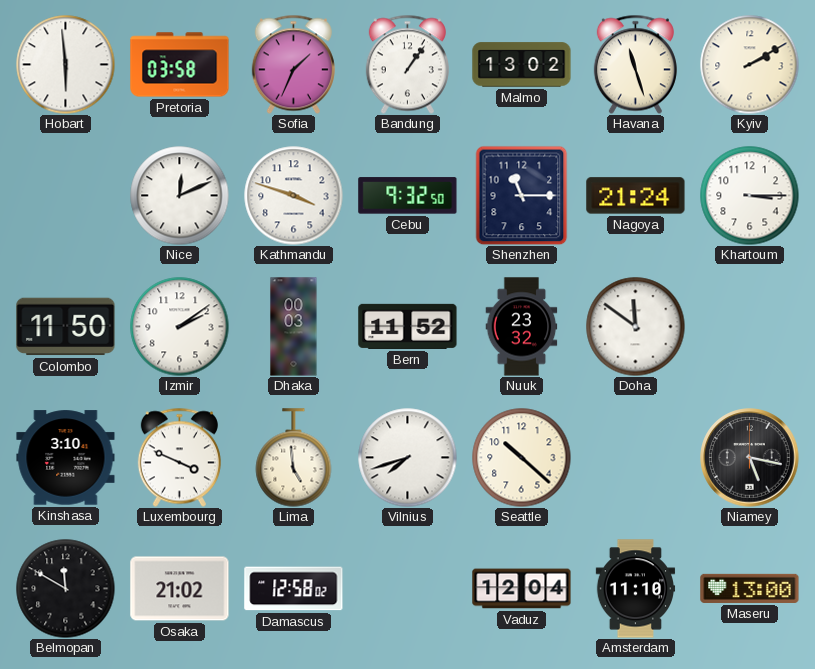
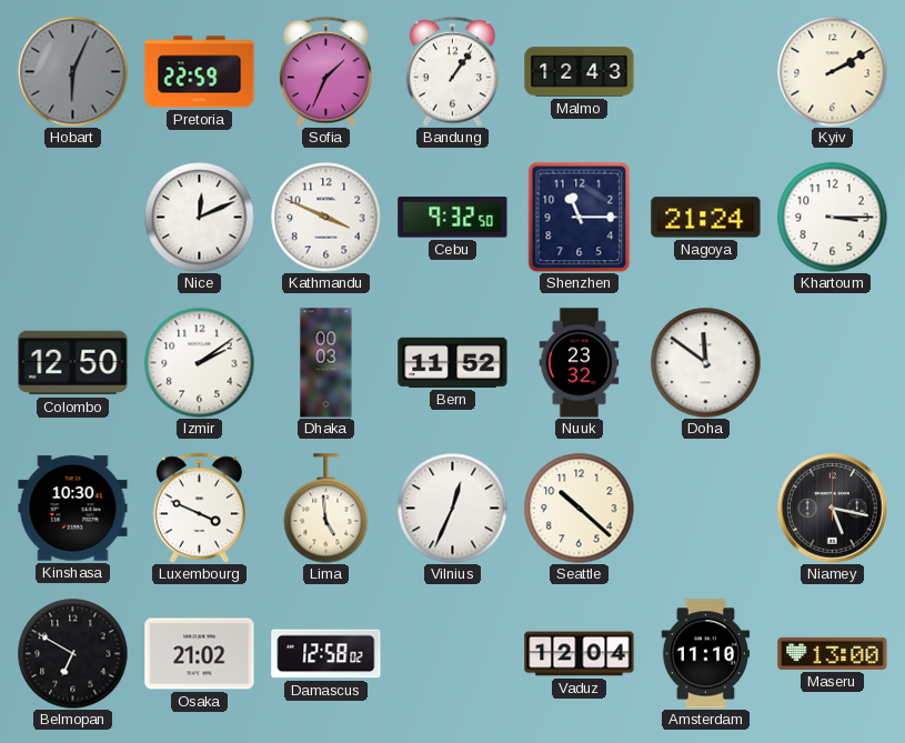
Hobart: 5:59 -> 6:04 (73, 72)
Hobart dial: white -> grey (73, 72)
Pretoria: 03:58 -> 22:59 (200, 72)
Malmo: 13:02 -> 12:43 (580, 72)
Havana: 11:27 -> none (635, 64)
Kathmandu: 3:48 -> 3:49 (326, 218)
Colombo: 11:50 -> 12:50 (73, 363)
Kinshasa: 3:10 -> 10:30 (73, 509)
Vilnius: 7:42 -> 12:34 (453, 509)
Belmopan: 11:50 -> 6:50 (73, 654)
